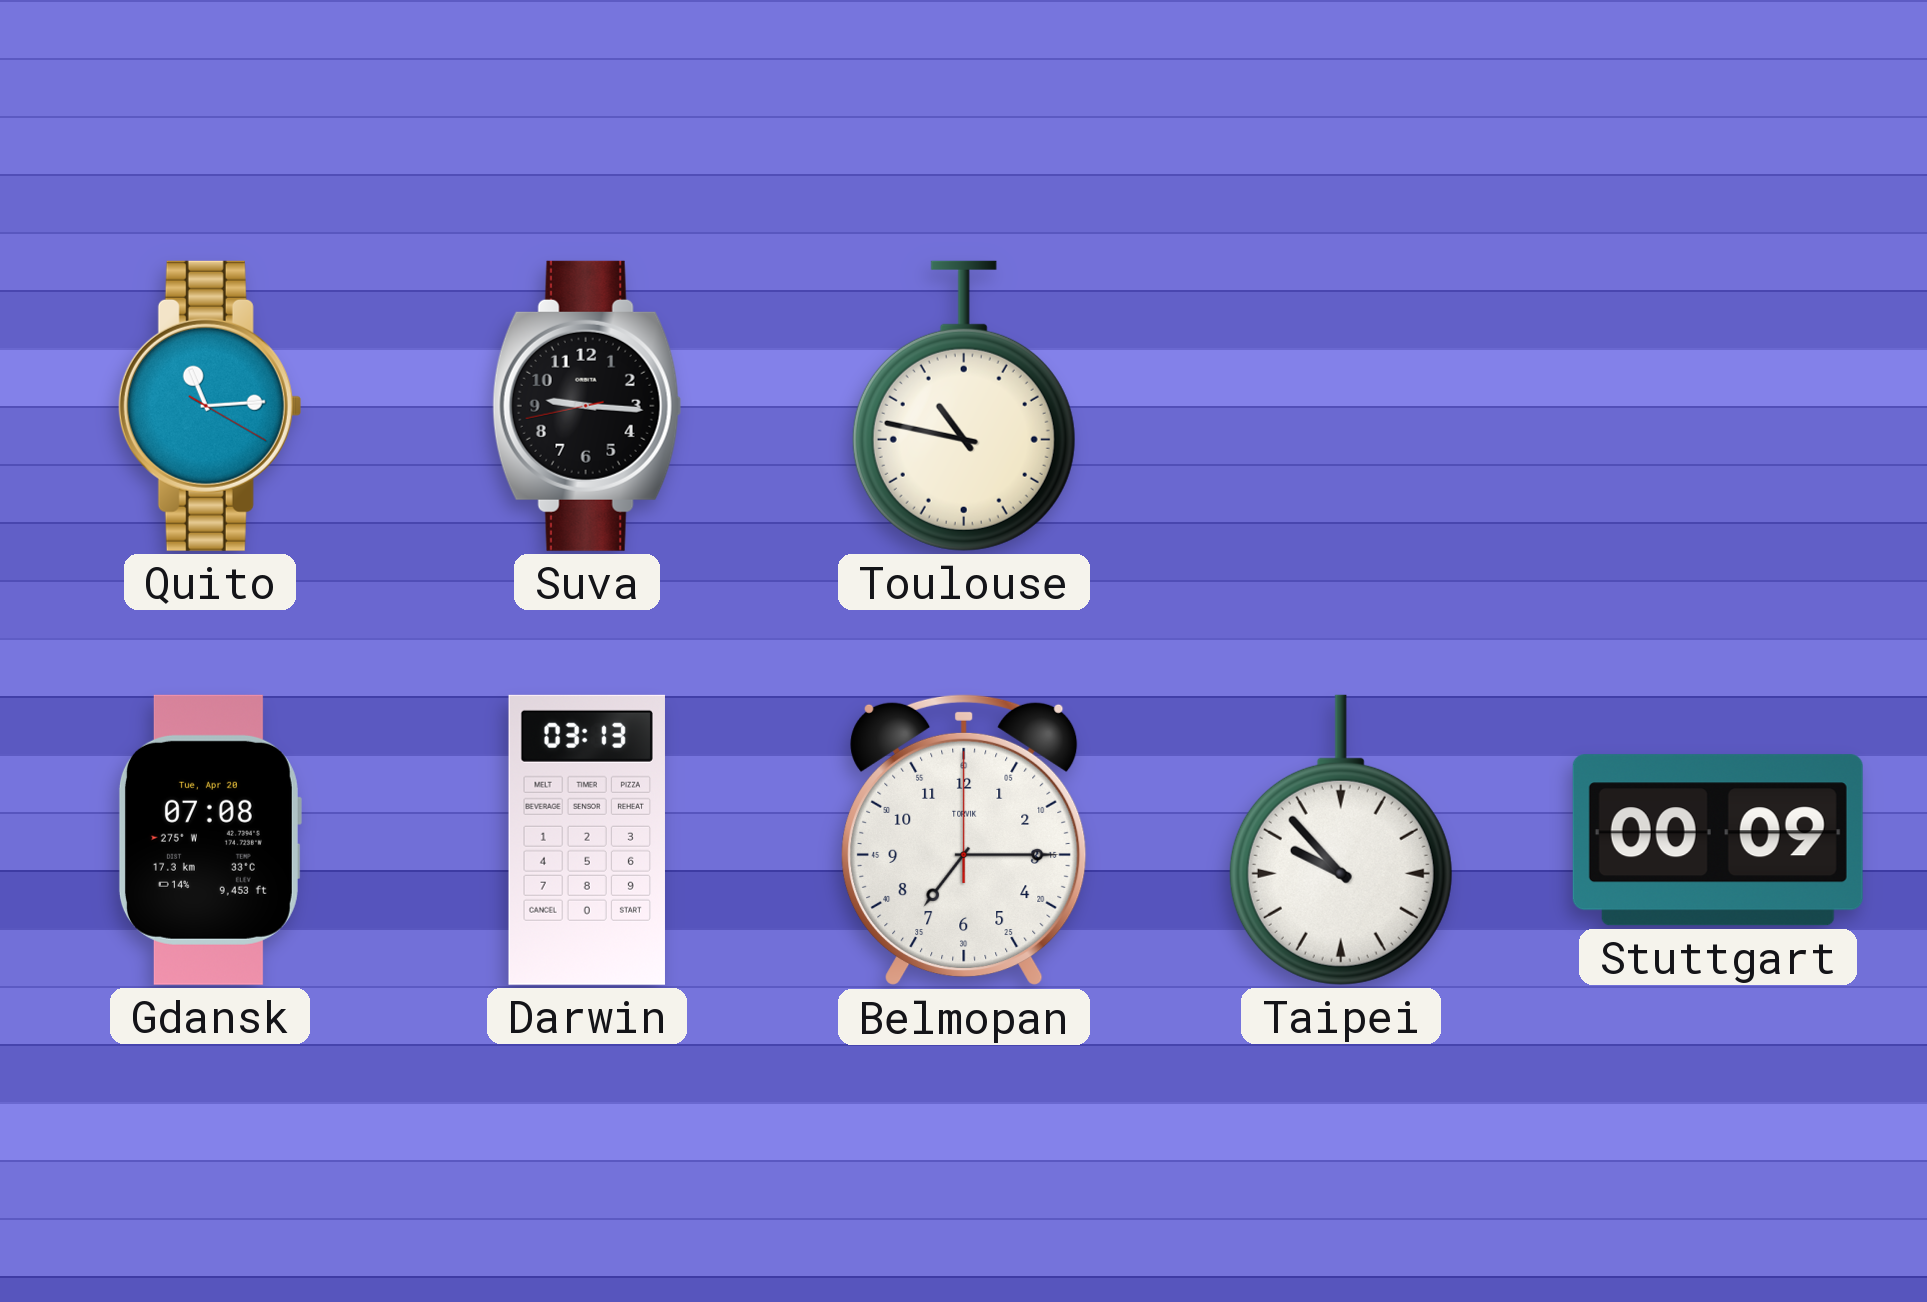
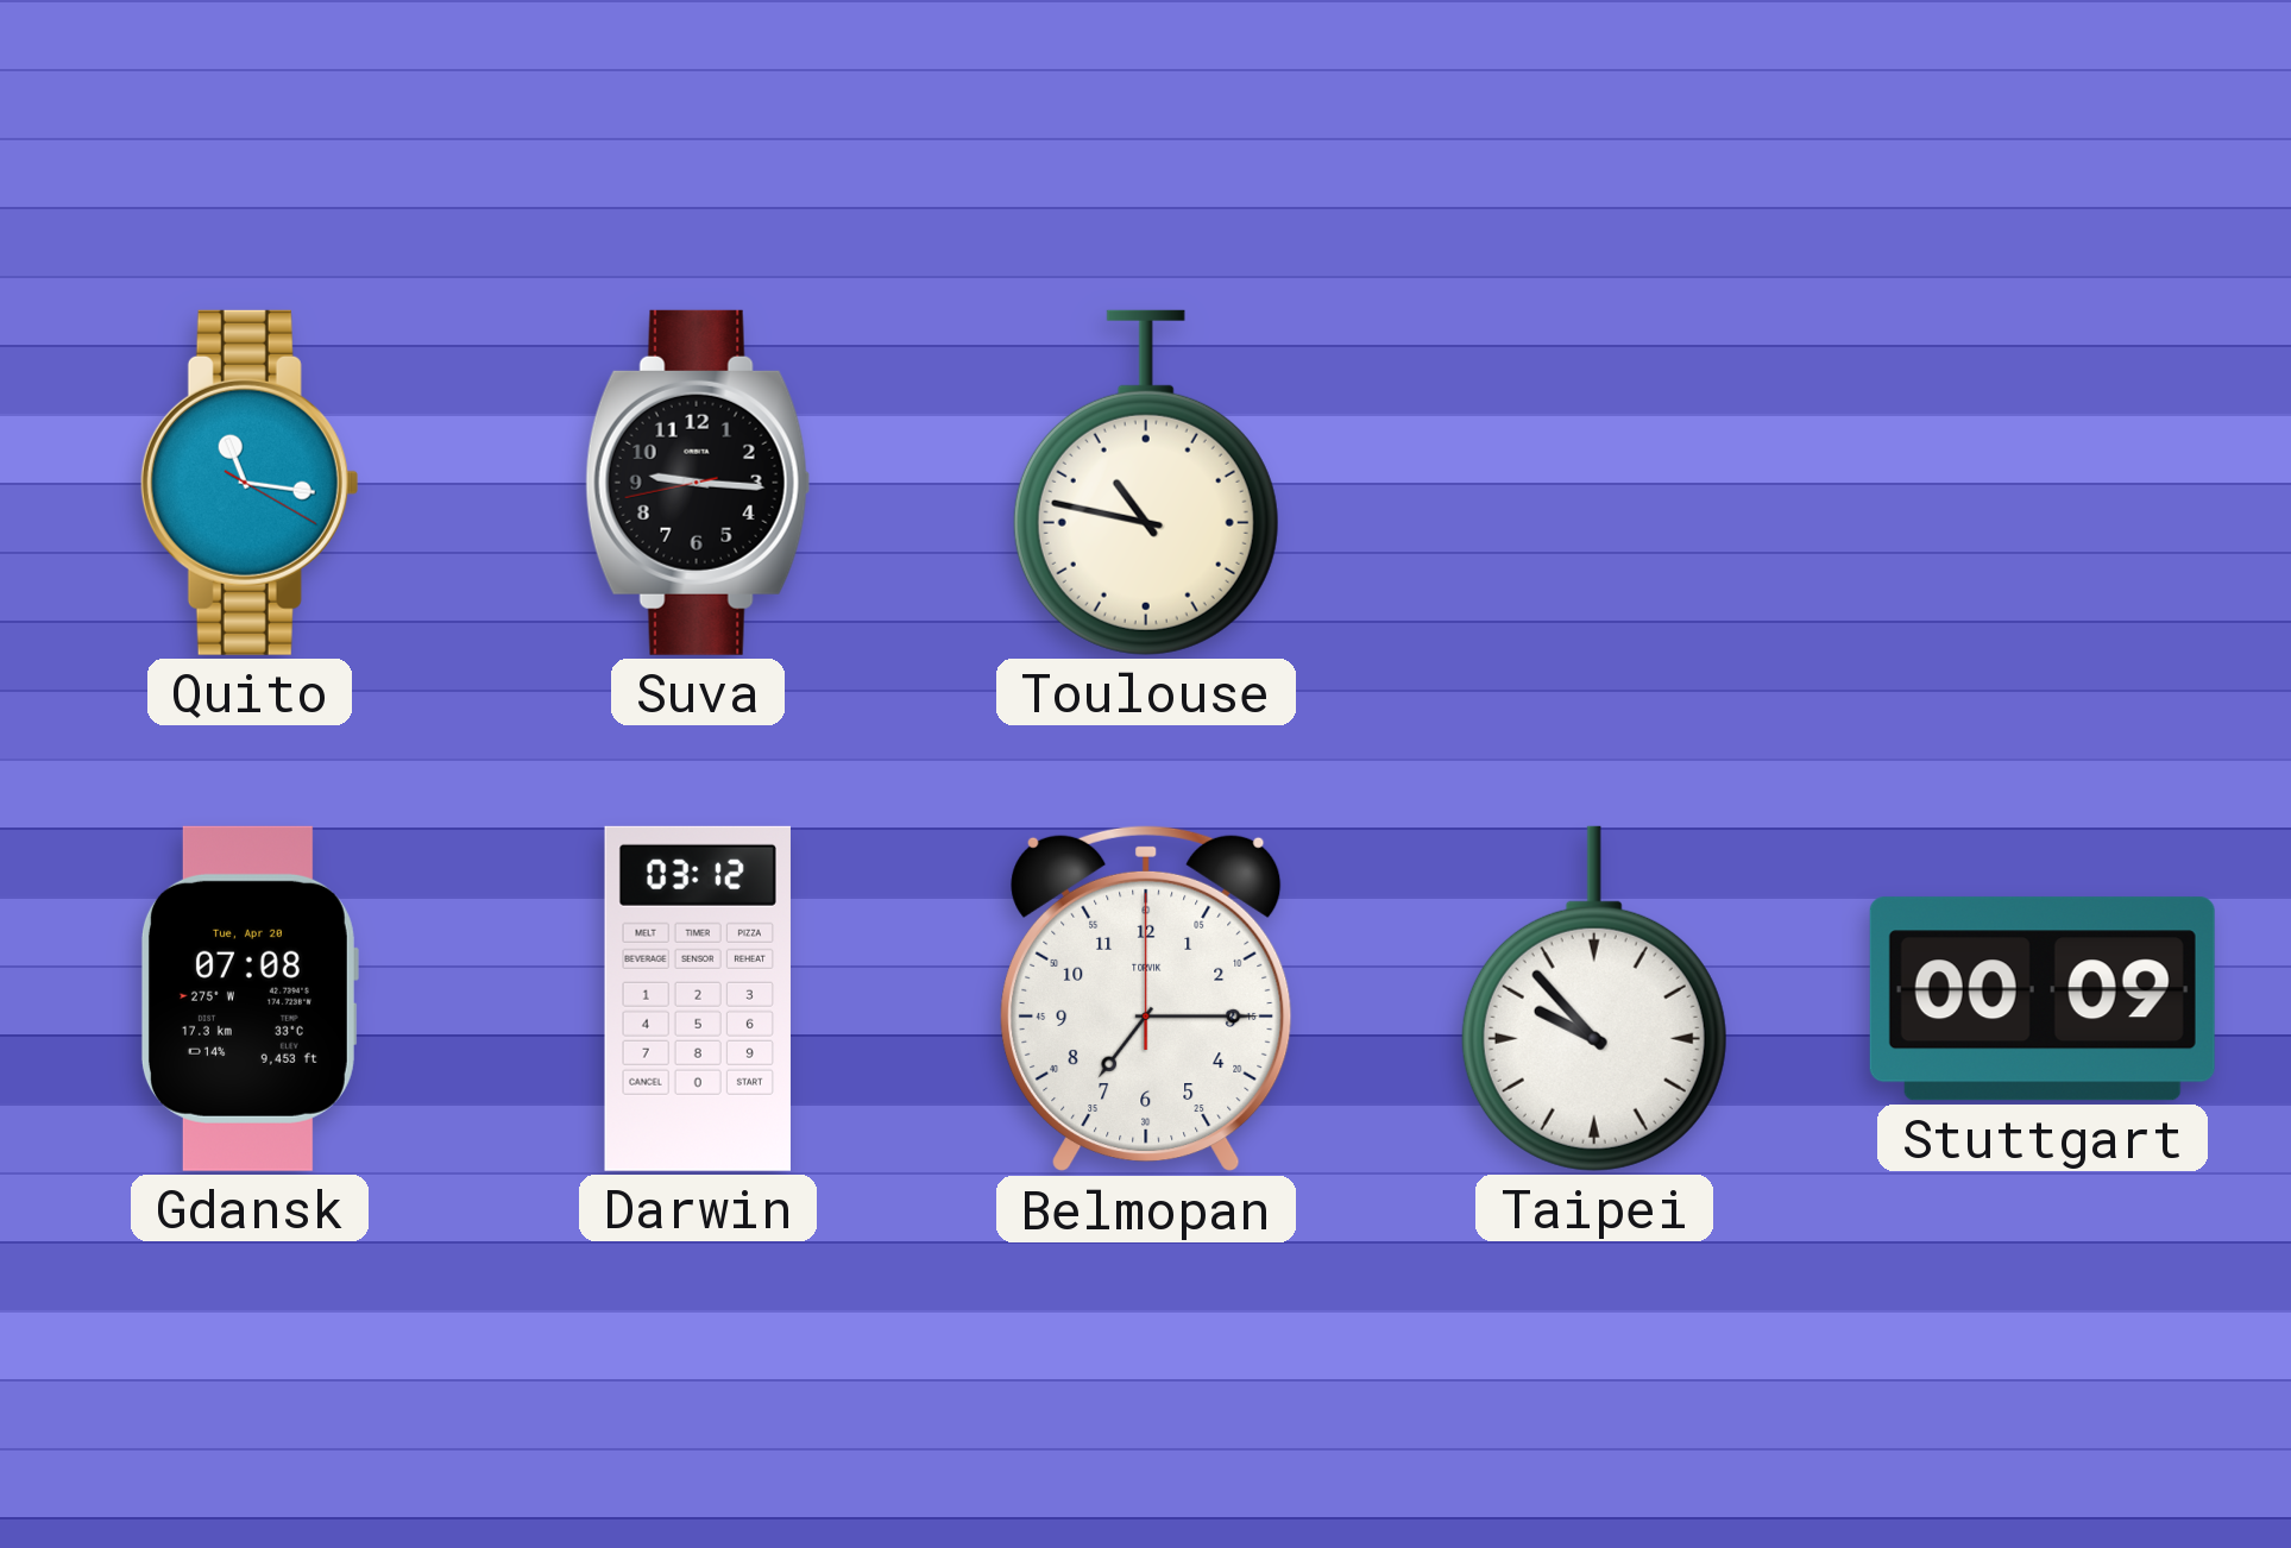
Quito: 11:14 -> 11:16 (250, 483)
Darwin: 03:13 -> 03:12 (698, 999)
